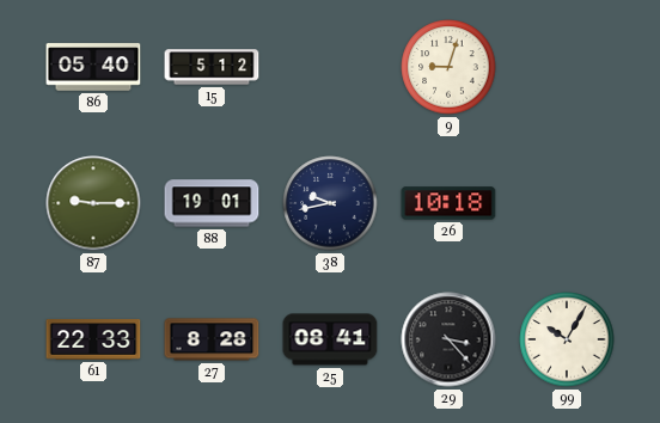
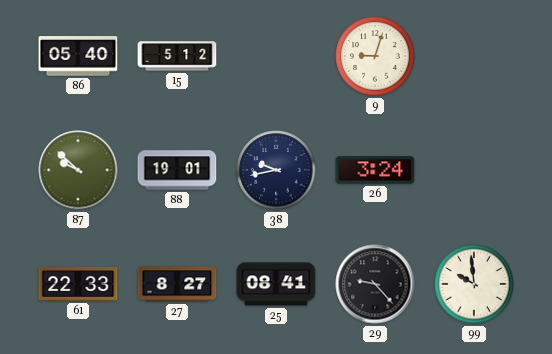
87: 9:15 -> 9:52 (78, 170)
26: 10:18 -> 3:24 (375, 170)
27: 8:28 -> 8:27 (177, 284)
29: 3:23 -> 9:23 (375, 284)
99: 10:05 -> 9:59 (474, 284)
